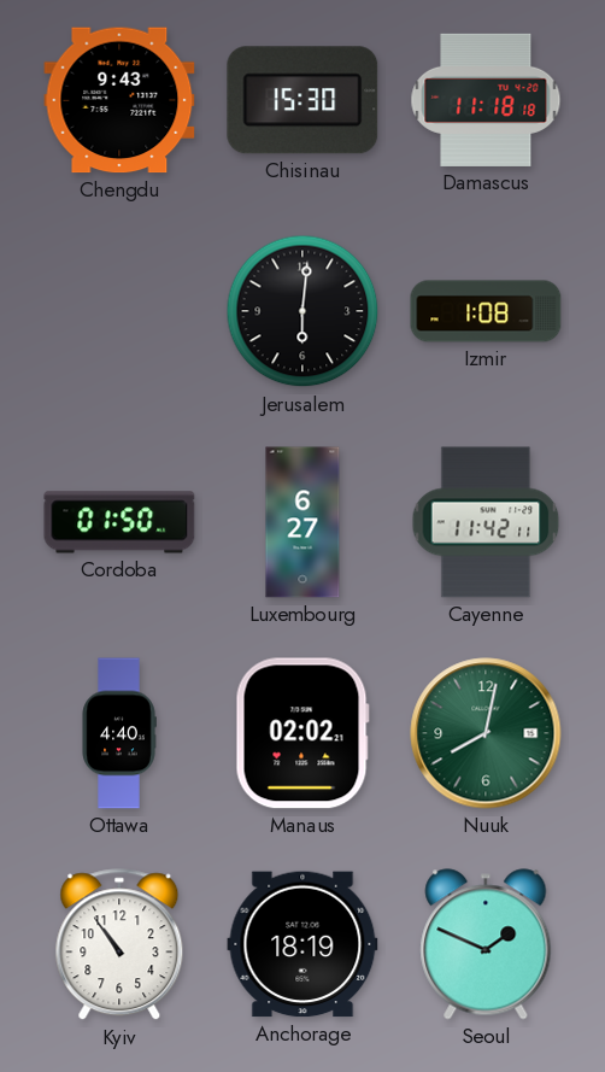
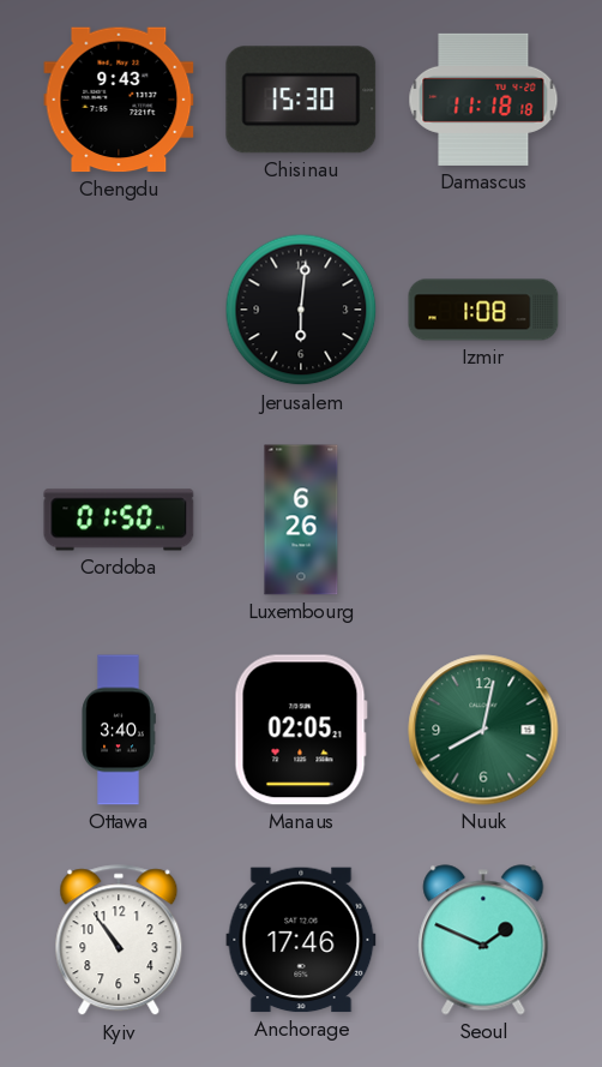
Luxembourg: 6:27 -> 6:26 (301, 520)
Cayenne: 11:42 -> none (486, 522)
Ottawa: 4:40 -> 3:40 (119, 730)
Manaus: 02:02 -> 02:05 (301, 730)
Anchorage: 18:19 -> 17:46 (301, 940)
